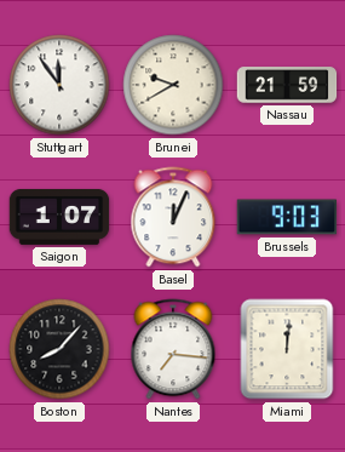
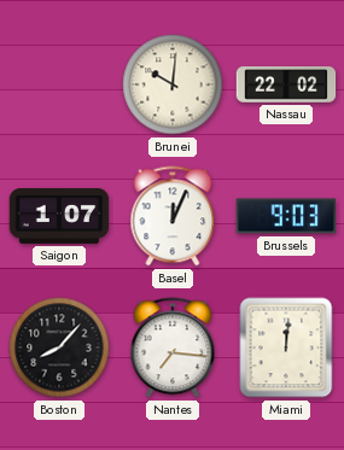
Stuttgart: 11:54 -> none (59, 85)
Brunei: 9:40 -> 10:01 (173, 84)
Nassau: 21:59 -> 22:02 (286, 84)
